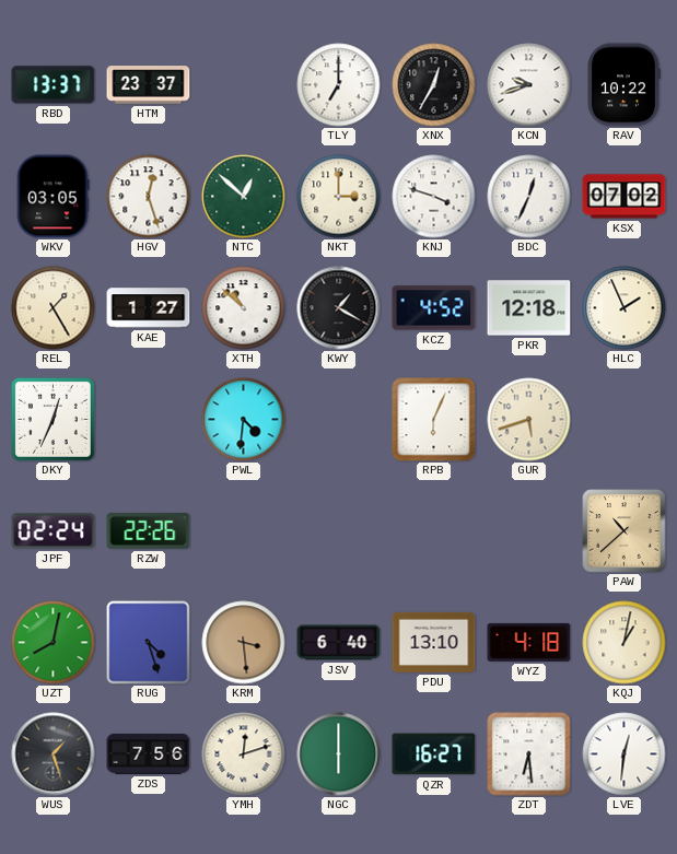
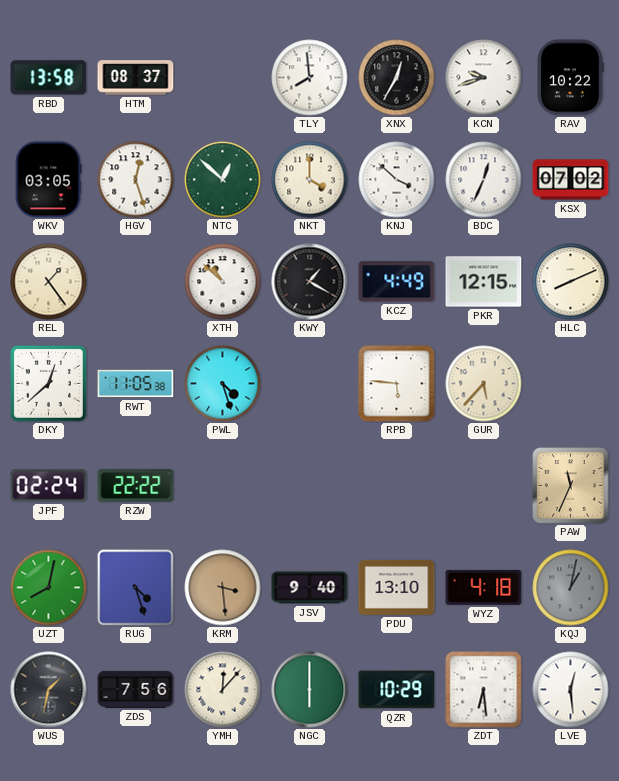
RBD: 13:37 -> 13:58 (49, 78)
HTM: 23:37 -> 08:37 (136, 78)
TLY: 7:00 -> 7:59 (310, 78)
NKT: 3:00 -> 4:00 (310, 180)
KNJ: 3:48 -> 3:52 (397, 180)
REL: 1:25 -> 1:24 (49, 282)
KAE: 1:27 -> none (149, 308)
KCZ: 4:52 -> 4:49 (397, 282)
PKR: 12:18 -> 12:15 (484, 282)
HLC: 1:56 -> 8:11 (571, 282)
DKY: 12:34 -> 12:38 (48, 383)
RWT: none -> 11:05 (136, 384)
PWL: 4:31 -> 4:27 (223, 384)
RPB: 6:04 -> 5:46 (397, 384)
GUR: 5:42 -> 5:37 (484, 384)
RZW: 22:26 -> 22:22 (136, 485)
PAW: 10:38 -> 11:34 (571, 486)
JSV: 6:40 -> 9:40 (310, 588)
KQJ dial: cream -> grey (571, 588)
WUS: 1:27 -> 1:32 (49, 690)
YMH: 12:12 -> 12:07 (223, 690)
QZR: 16:27 -> 10:29 (397, 690)
LVE: 12:31 -> 12:29 (571, 690)
